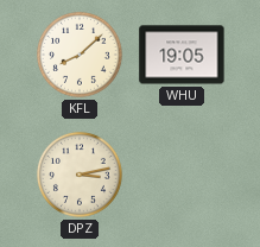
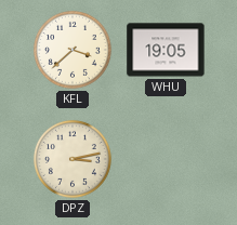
KFL: 8:08 -> 3:38 (73, 50)
